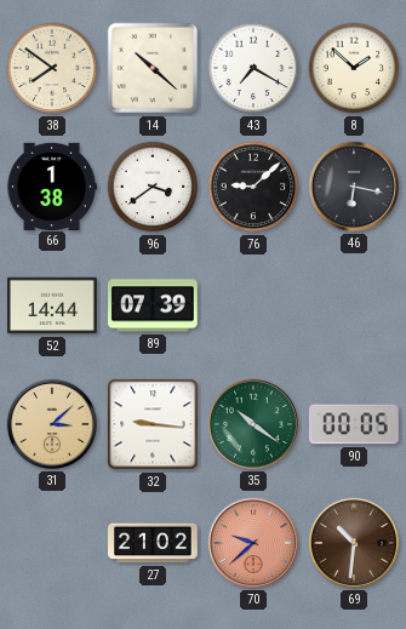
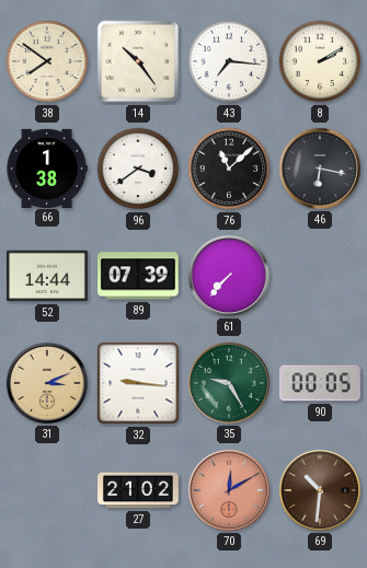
14: 10:22 -> 10:24 (138, 61)
43: 7:20 -> 7:16 (229, 61)
8: 1:52 -> 2:10 (320, 61)
76: 9:08 -> 11:08 (229, 169)
61: none -> 7:37 (229, 276)
31: 3:08 -> 3:11 (47, 383)
35: 10:21 -> 9:25 (229, 383)
70: 9:38 -> 12:10 (229, 490)
